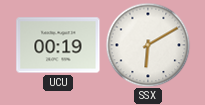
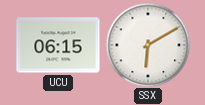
UCU: 00:19 -> 06:15 (58, 45)
